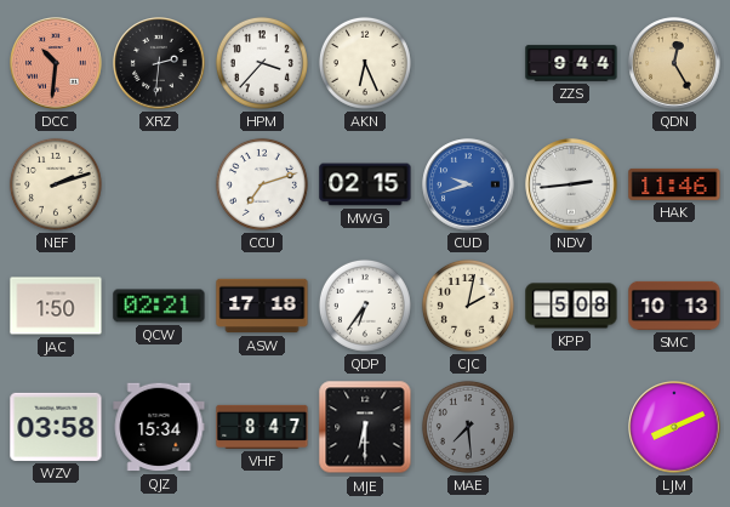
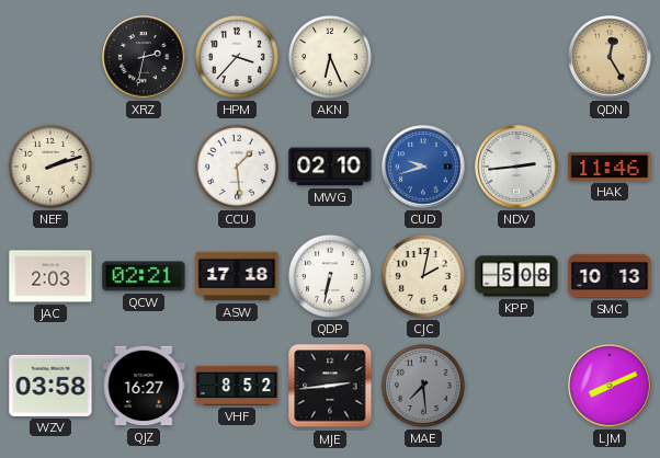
DCC: 10:31 -> none (56, 63)
XRZ: 2:31 -> 2:32 (144, 57)
ZZS: 9:44 -> none (571, 63)
CCU: 7:12 -> 1:29 (237, 167)
MWG: 02:15 -> 02:10 (330, 167)
JAC: 1:50 -> 2:03 (50, 276)
QDP: 6:36 -> 6:32 (330, 276)
QJZ: 15:34 -> 16:27 (144, 386)
VHF: 8:47 -> 8:52 (237, 386)
MJE: 6:30 -> 2:44 (330, 386)
